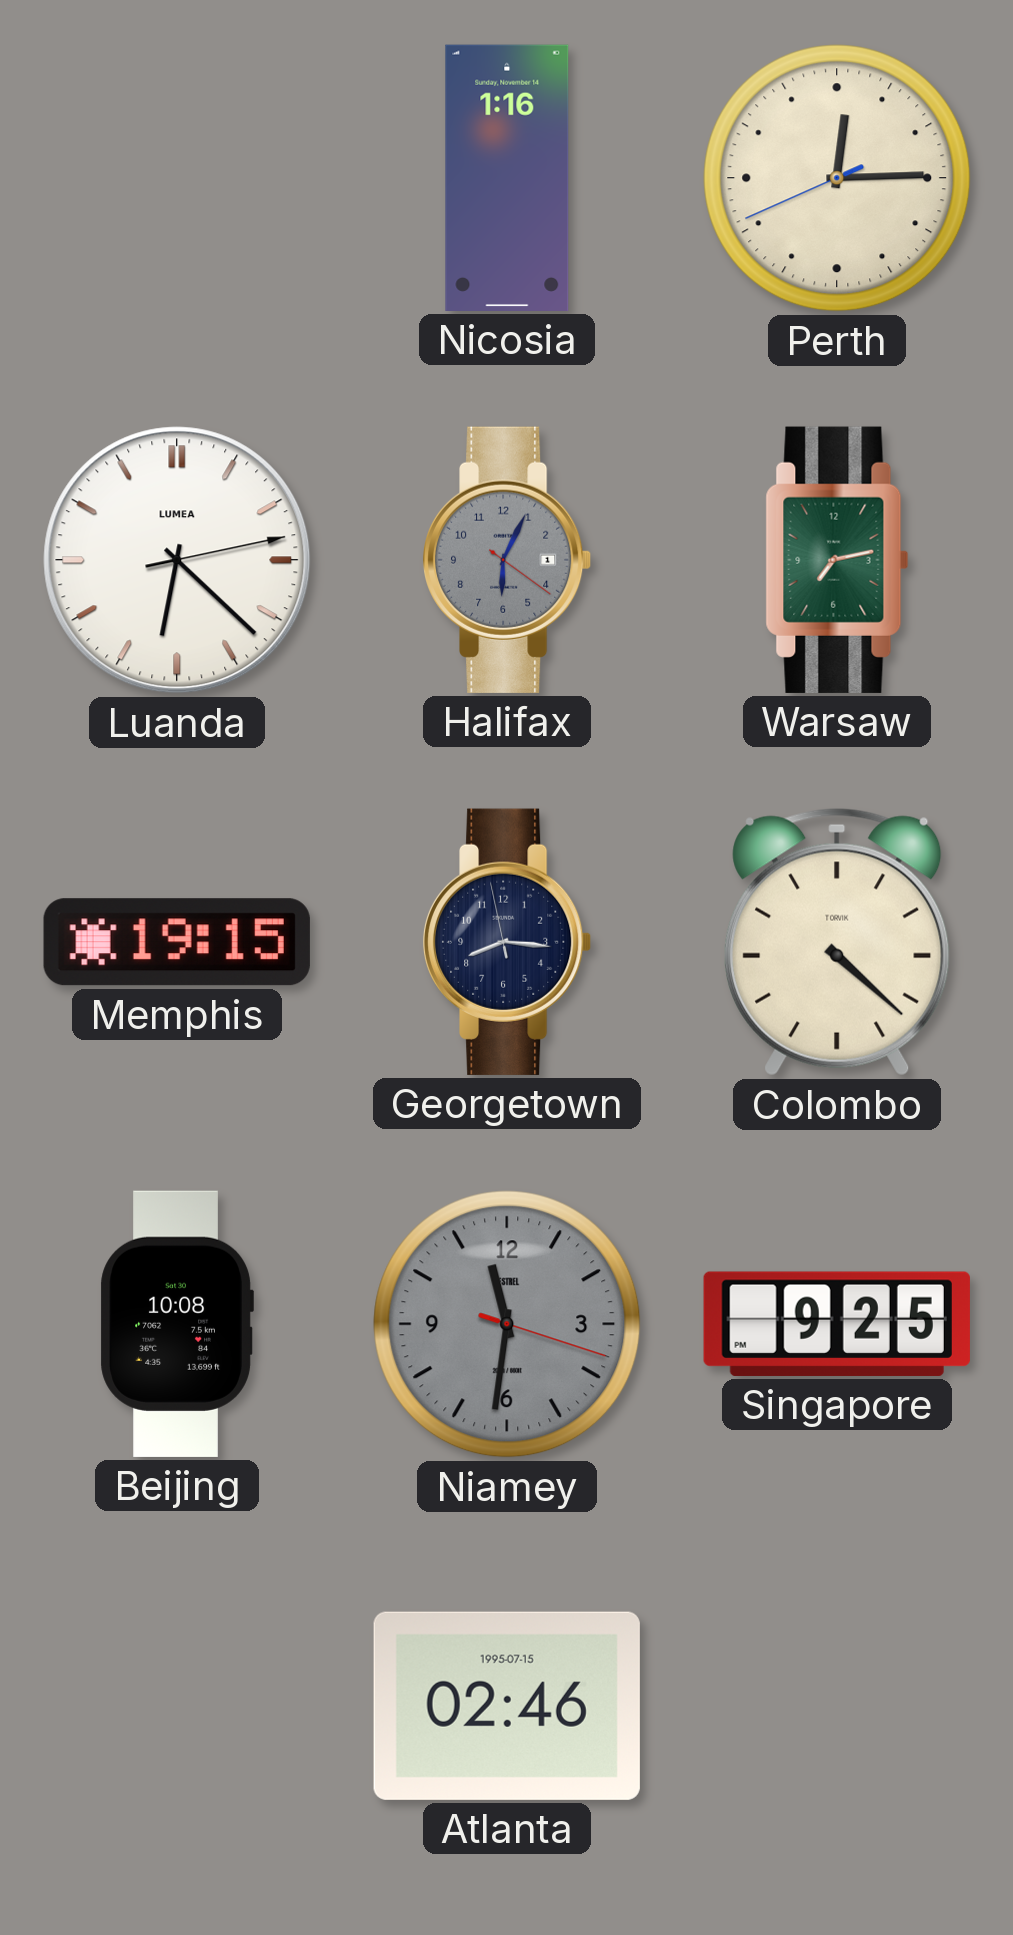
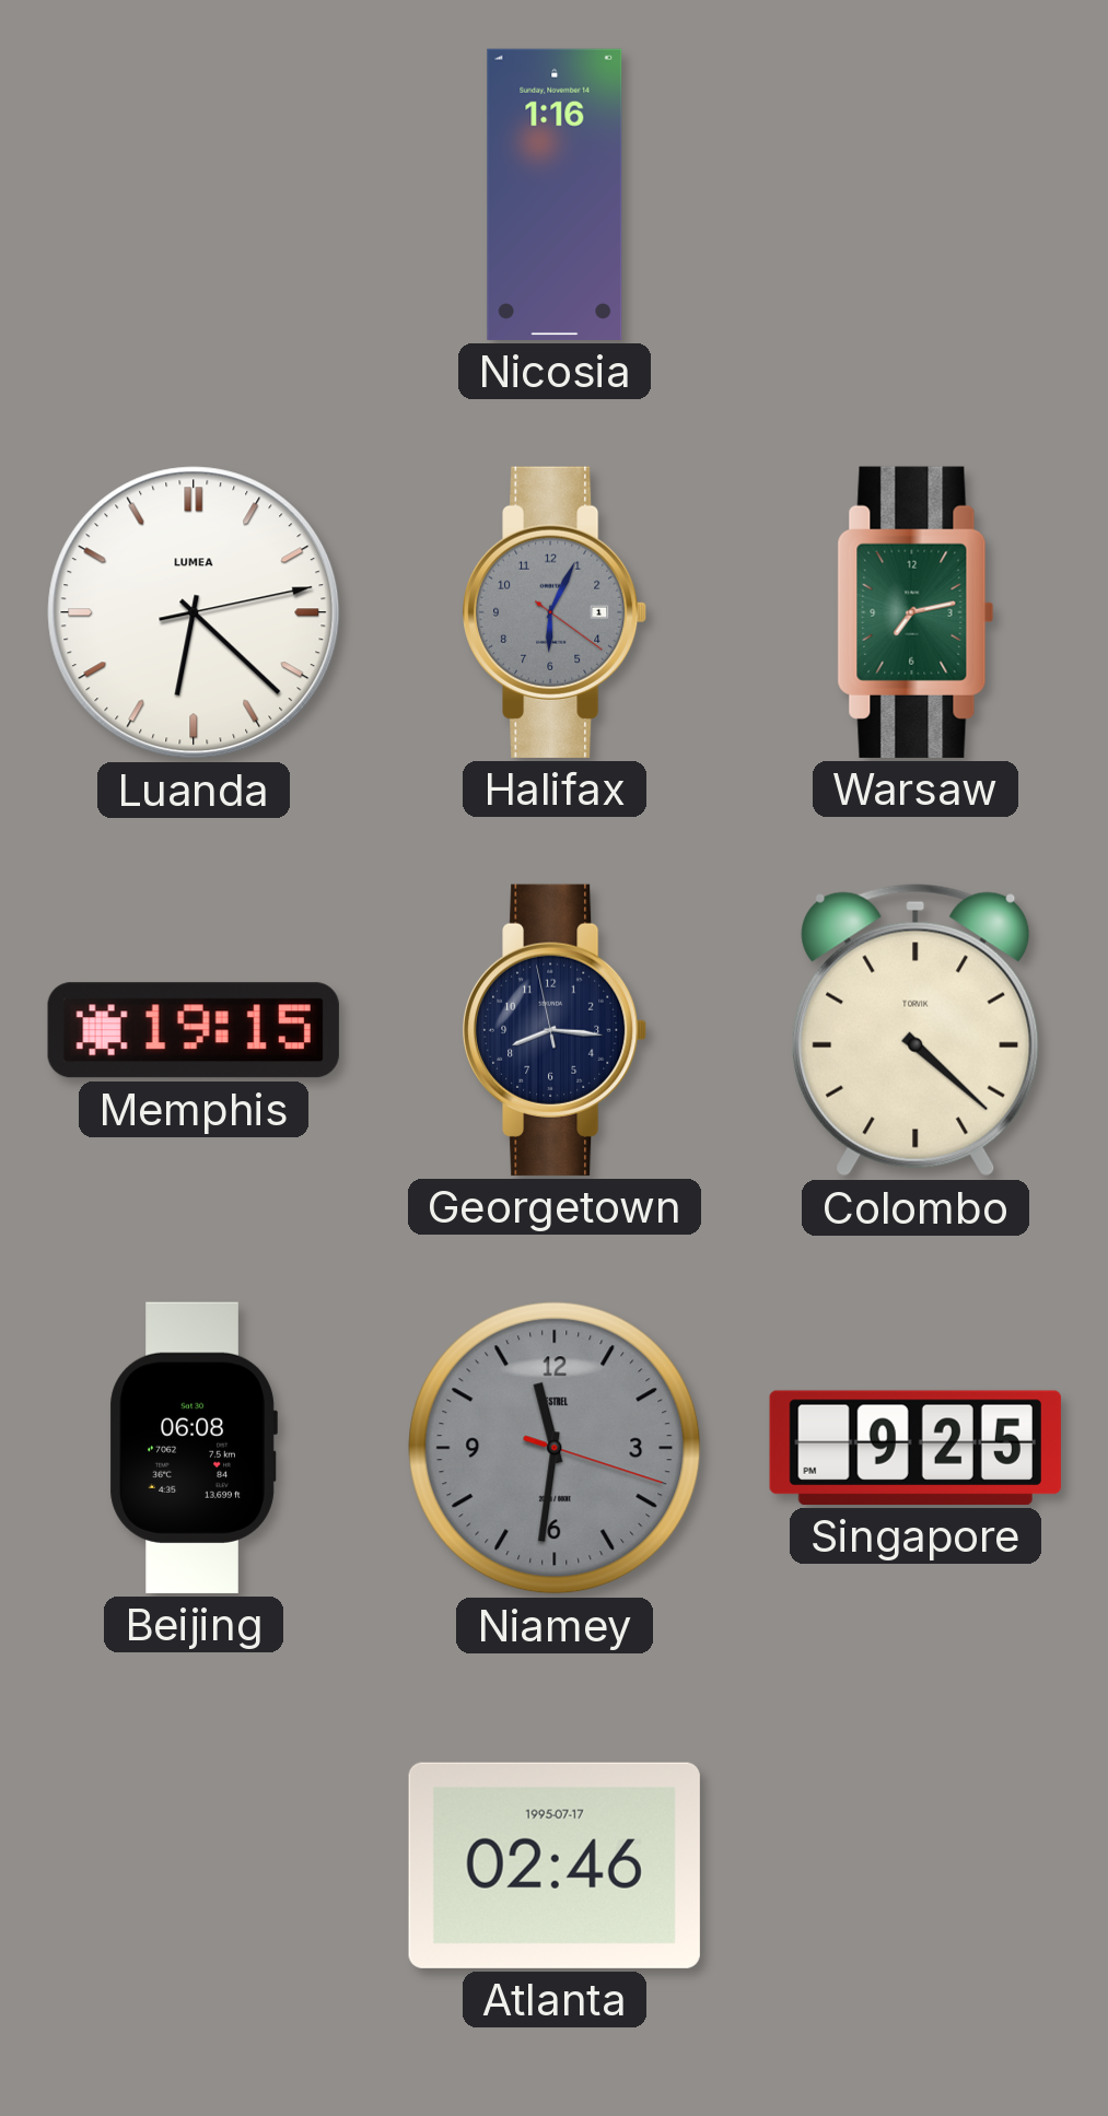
Perth: 12:14 -> none (837, 178)
Beijing: 10:08 -> 06:08 (194, 1448)
Atlanta date: 1995-07-15 -> 1995-07-17 (555, 1866)
